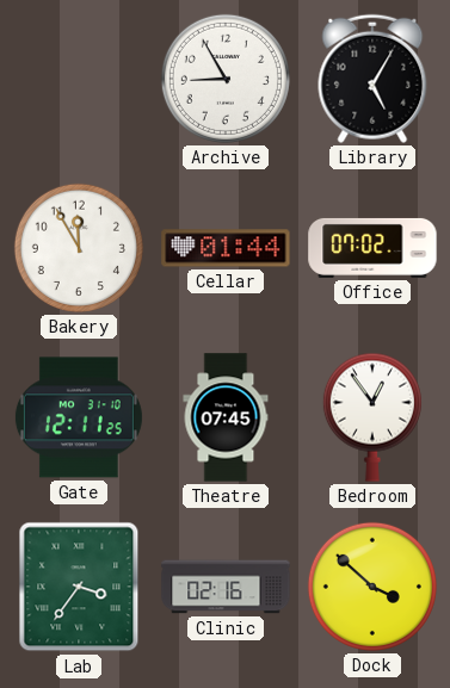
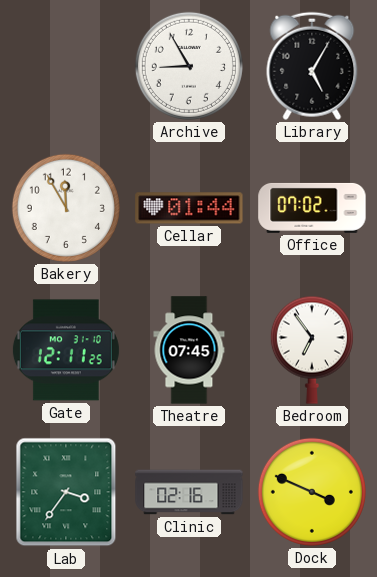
Bedroom: 12:54 -> 6:54 (312, 350)
Dock: 3:52 -> 3:49 (312, 492)
